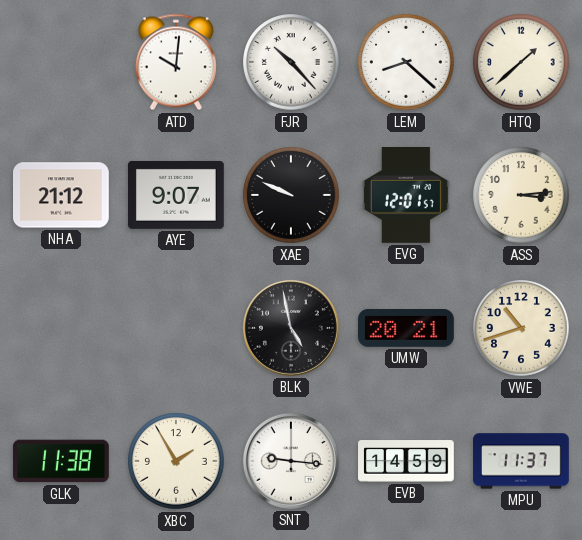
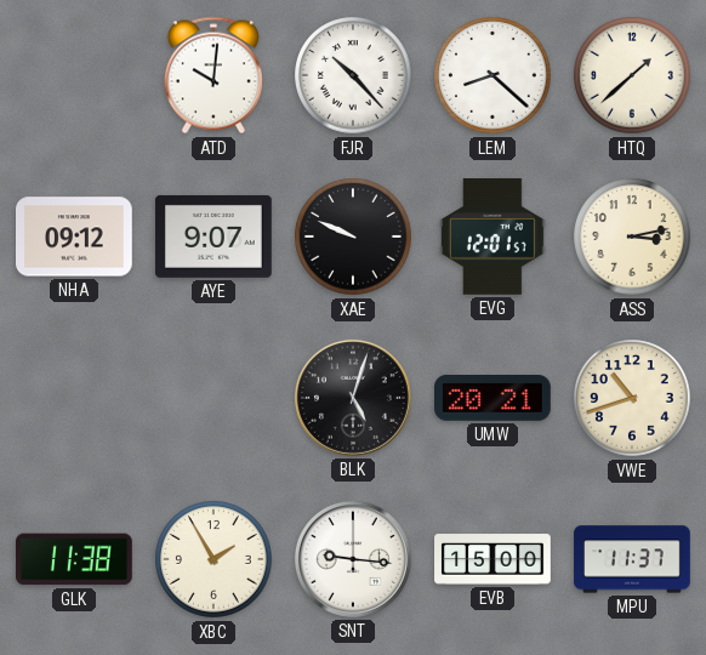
NHA: 21:12 -> 09:12 (75, 237)
ASS: 3:14 -> 3:13 (632, 237)
BLK: 4:58 -> 5:03 (353, 398)
EVB: 14:59 -> 15:00 (493, 559)
